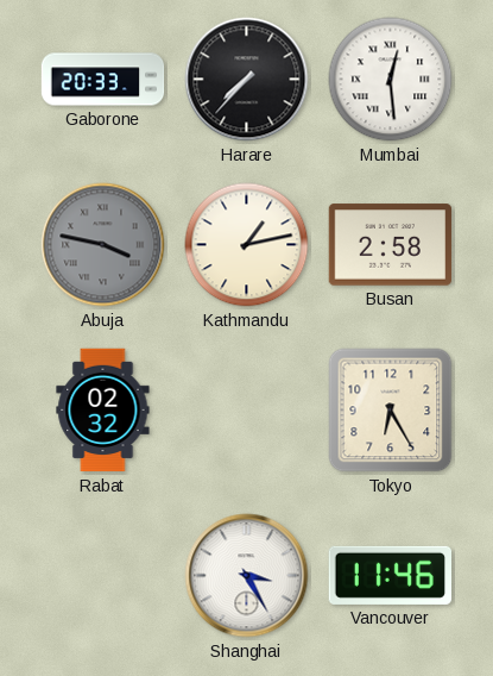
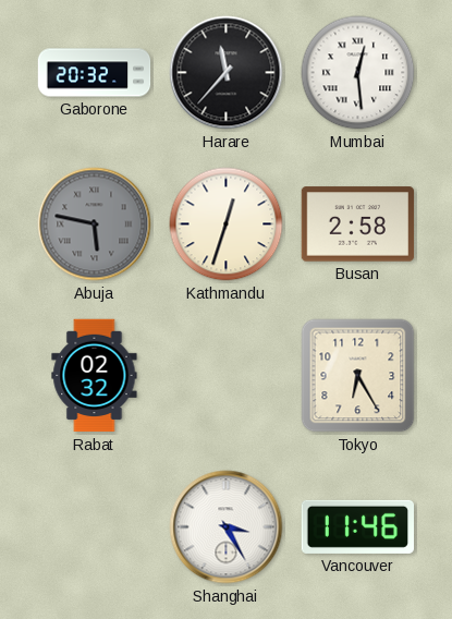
Gaborone: 20:33 -> 20:32 (95, 73)
Harare: 7:37 -> 11:37 (227, 73)
Abuja: 3:47 -> 5:47 (95, 224)
Kathmandu: 1:13 -> 12:33 (227, 224)
